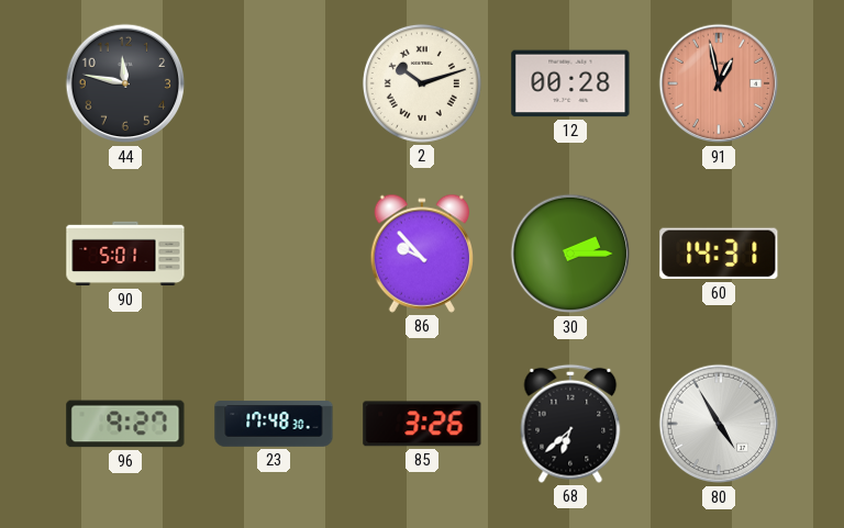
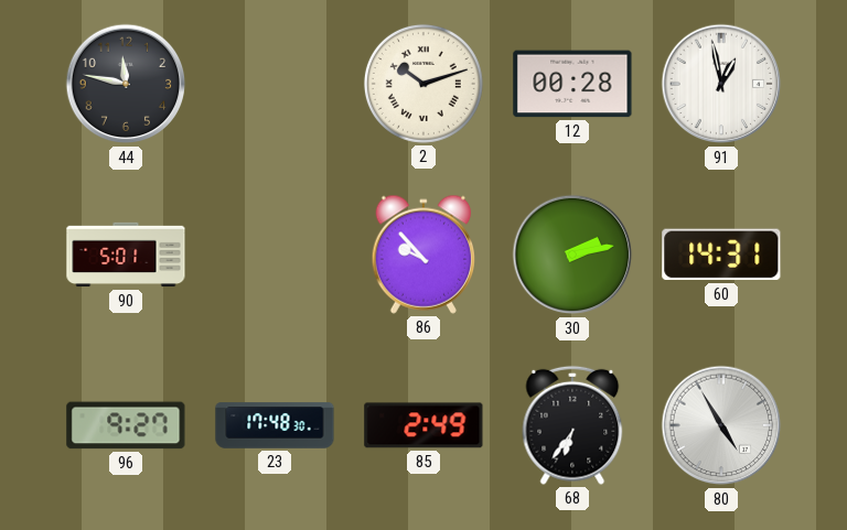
91 dial: salmon -> white (721, 84)
30: 2:15 -> 2:13 (572, 255)
85: 3:26 -> 2:49 (423, 425)
68: 6:38 -> 6:36 (572, 425)
